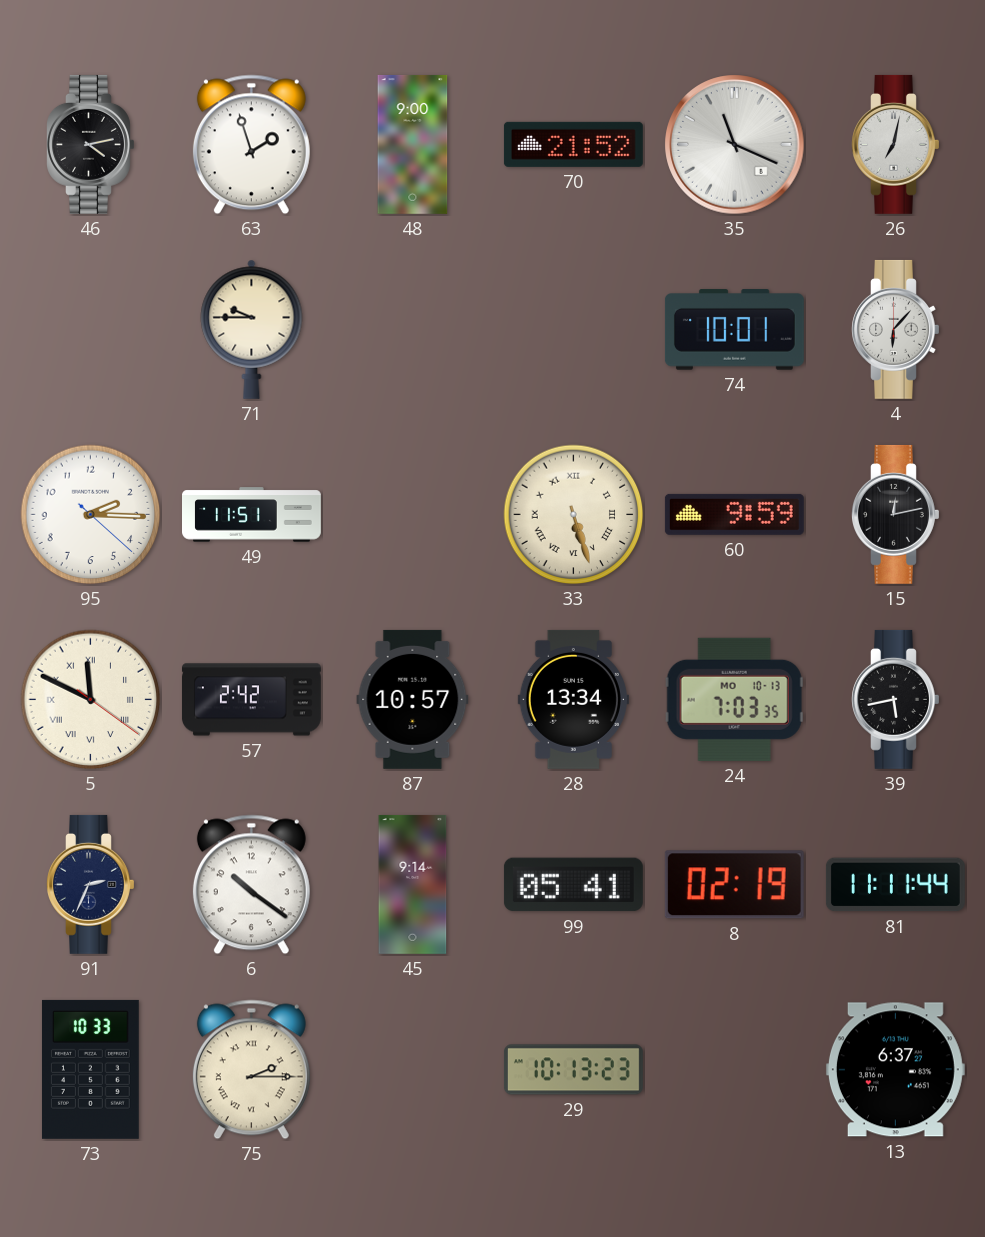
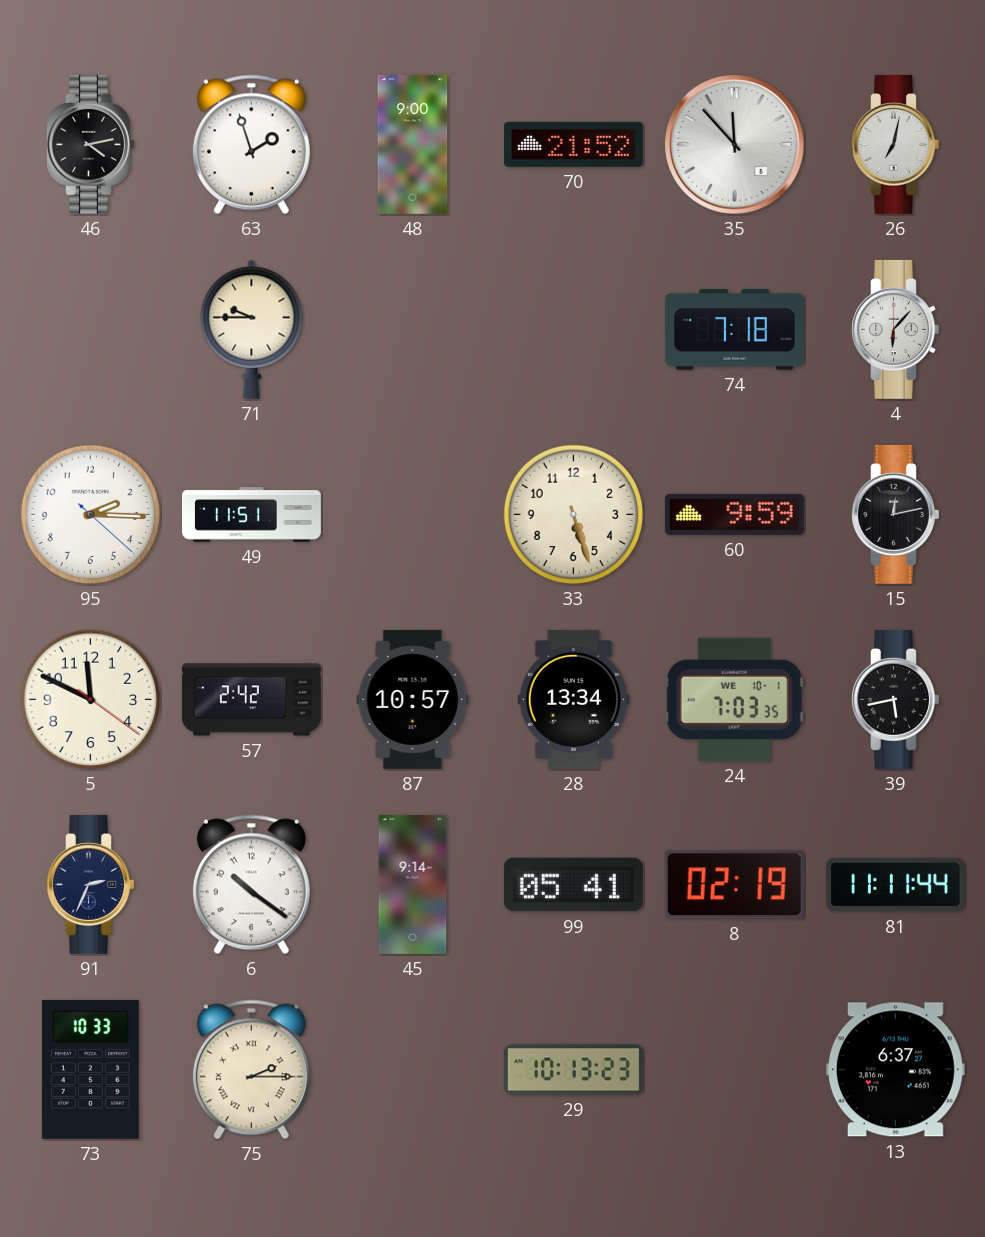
35: 11:19 -> 11:53 (735, 145)
74: 10:01 -> 7:18 (734, 330)
33 numerals: Roman -> Arabic (574, 515)
5 numerals: Roman -> Arabic (91, 700)
24 date: MO 10-13 -> WE 10-1 (734, 699)
